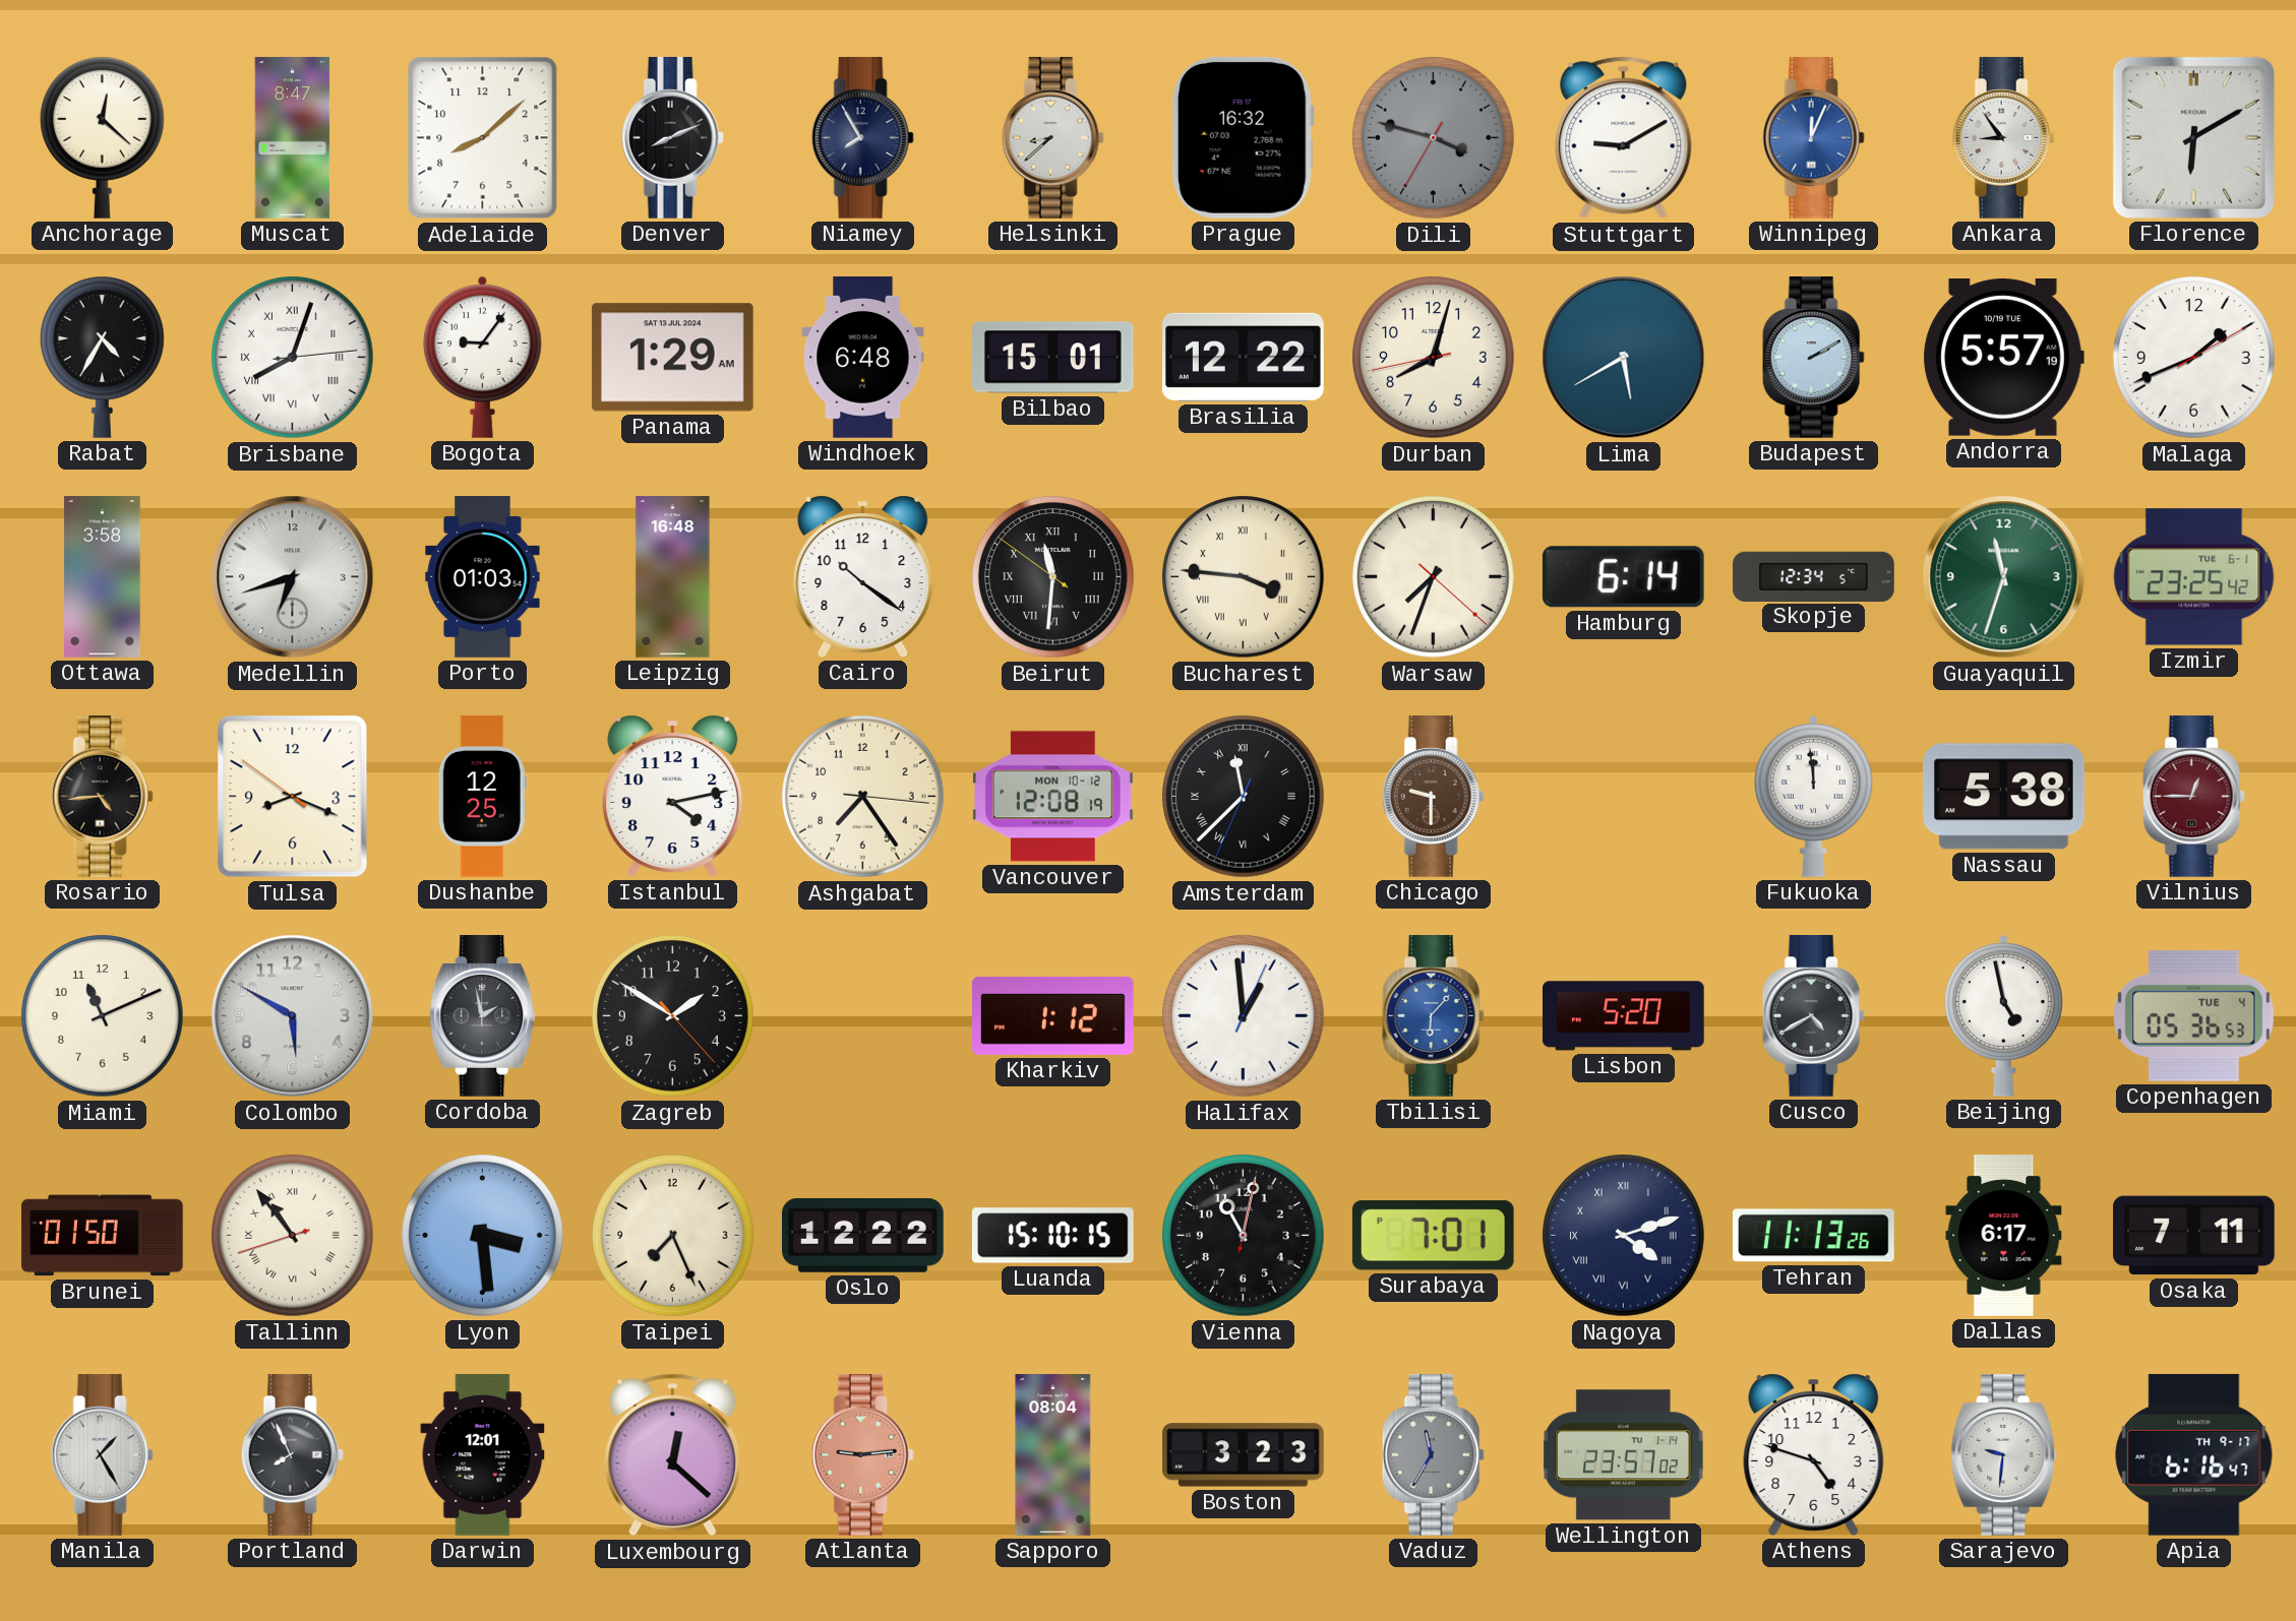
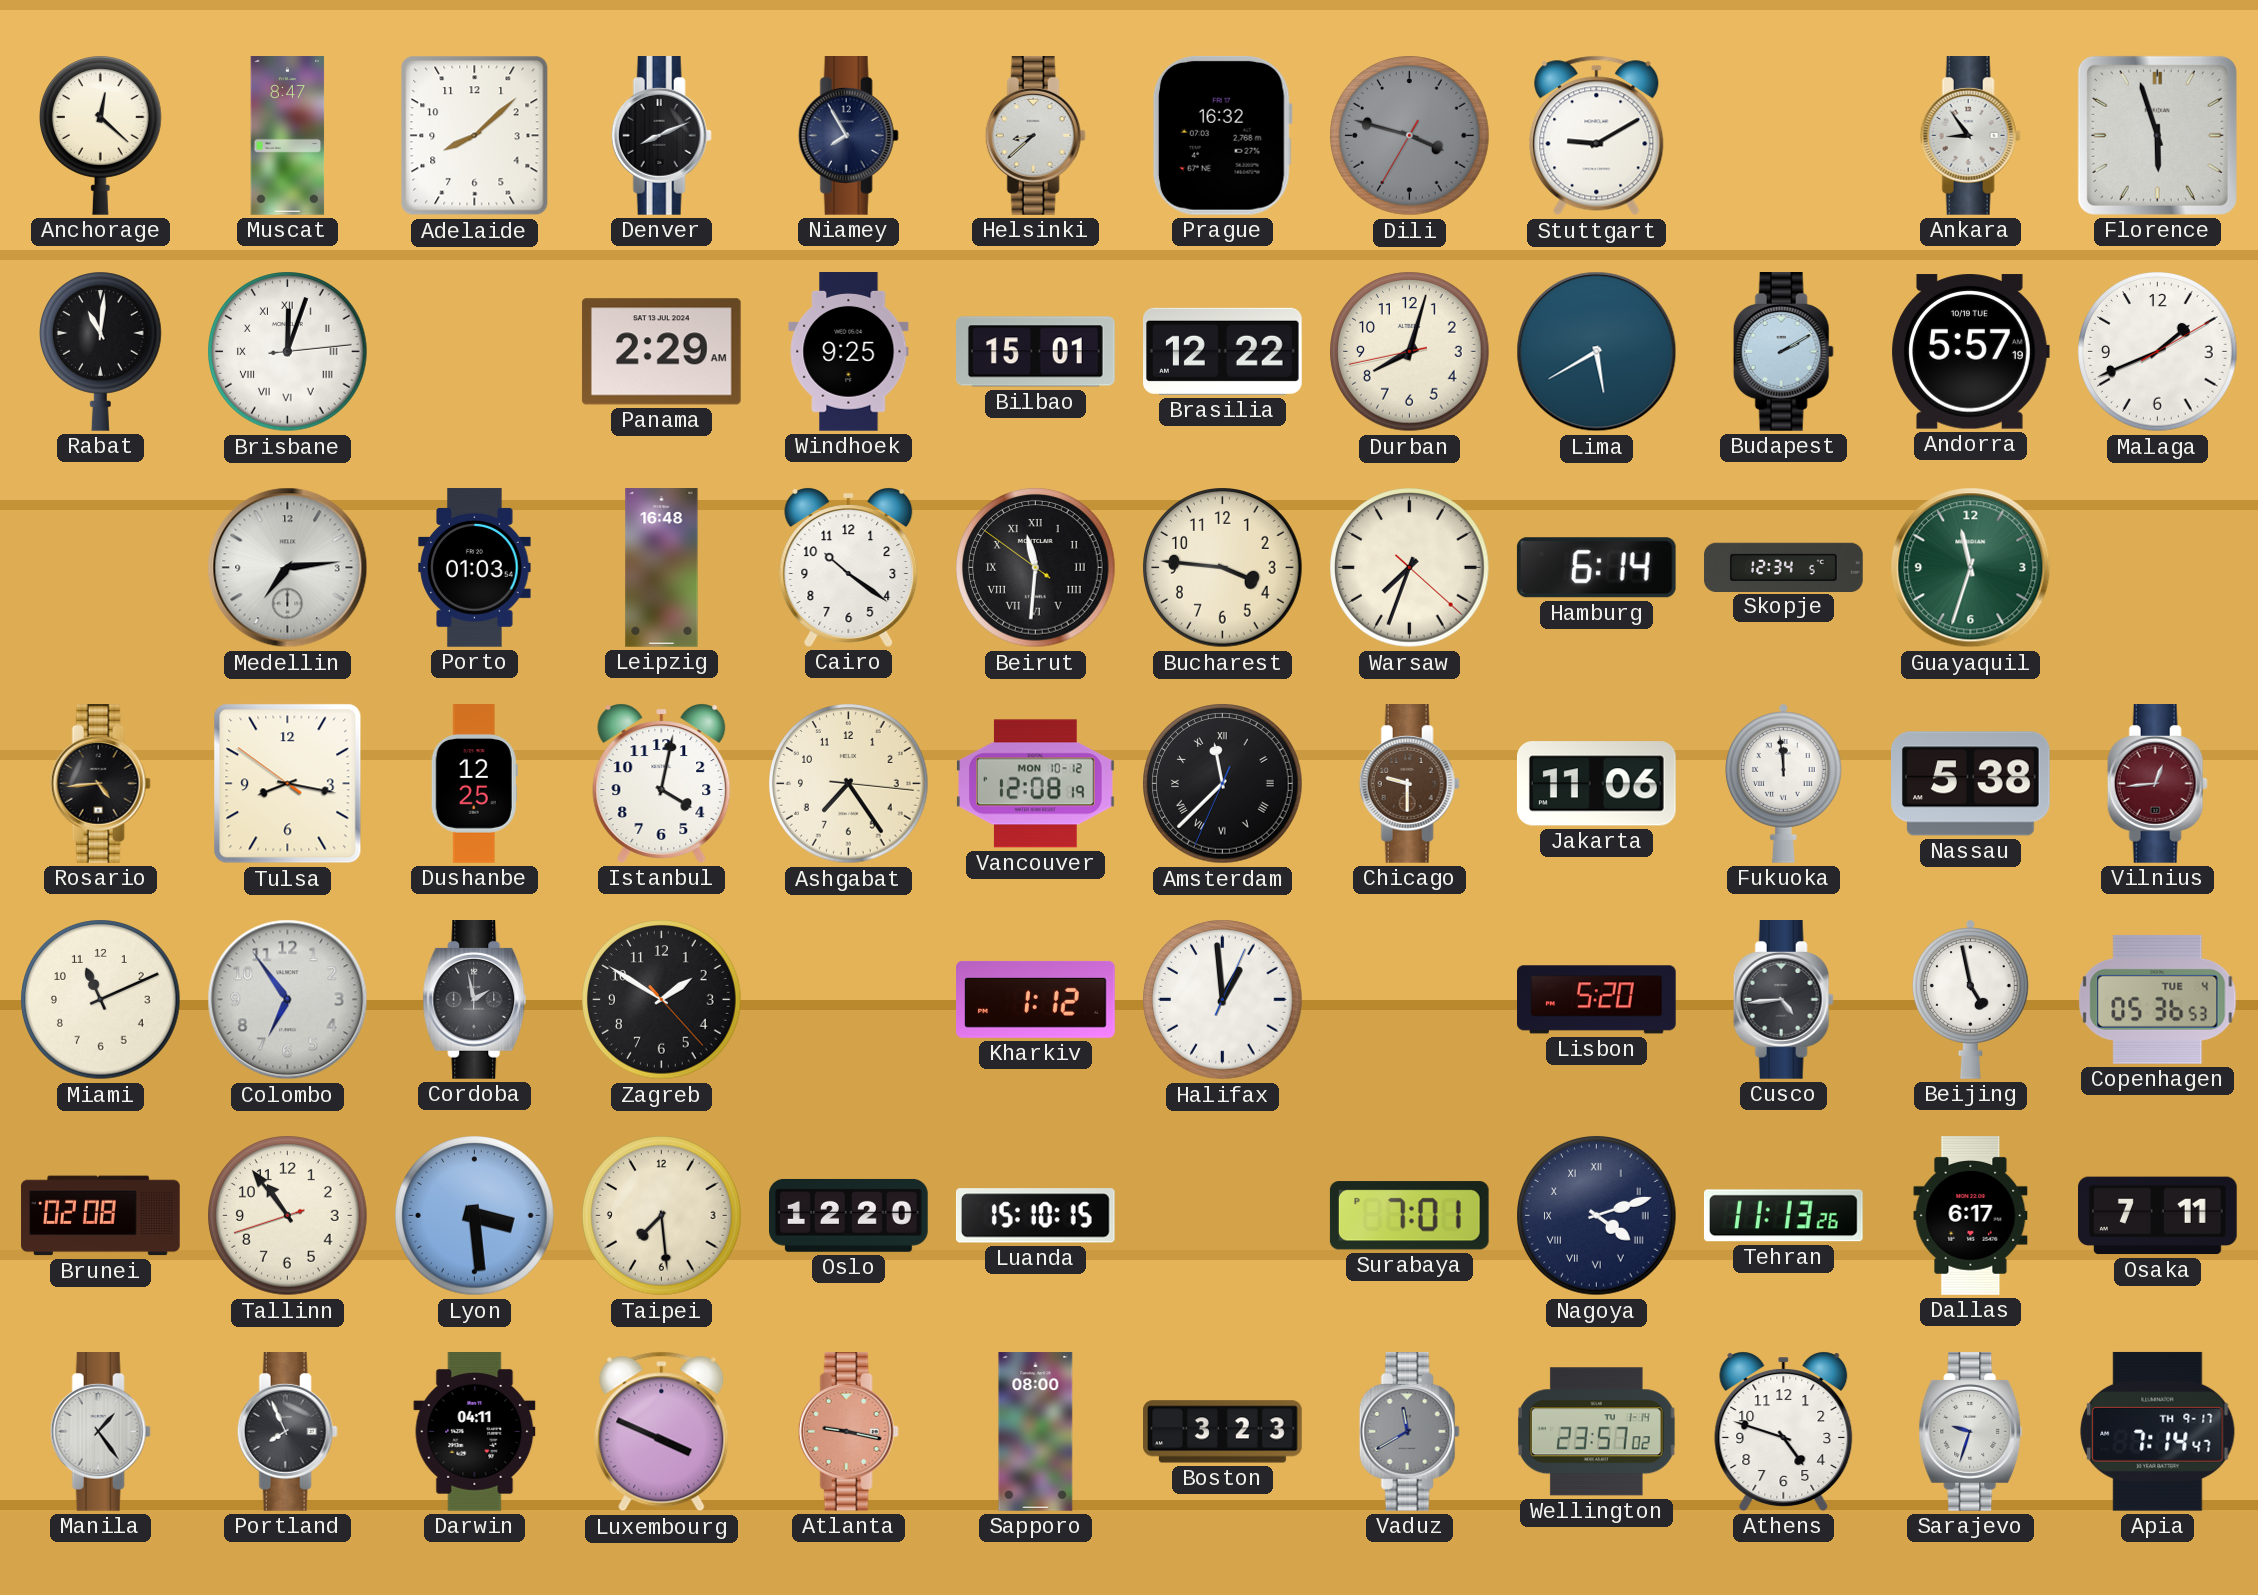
Winnipeg: 12:04 -> none (1813, 138)
Florence: 6:10 -> 5:57 (2157, 135)
Rabat: 4:35 -> 11:01 (101, 351)
Brisbane: 8:03 -> 12:03 (288, 352)
Bogota: 9:06 -> none (483, 357)
Panama: 1:29 -> 2:29 (661, 352)
Windhoek: 6:48 -> 9:25 (849, 352)
Ottawa: 3:58 -> none (103, 577)
Medellin: 6:42 -> 7:14 (288, 568)
Bucharest numerals: Roman -> Arabic (1223, 568)
Izmir: 23:25 -> none (2194, 577)
Tulsa: 8:18 -> 8:16 (288, 784)
Istanbul: 4:13 -> 4:02 (662, 783)
Jakarta: none -> 11:06 (1596, 784)
Vilnius: 12:45 -> 12:44 (2157, 784)
Colombo: 5:50 -> 6:54 (288, 1000)
Tbilisi: 6:07 -> none (1433, 1016)
Cusco: 4:40 -> 4:44 (1783, 1000)
Brunei: 01:50 -> 02:08 (101, 1216)
Tallinn numerals: Roman -> Arabic (288, 1216)
Taipei: 7:26 -> 7:29 (662, 1216)
Oslo: 12:22 -> 12:20 (849, 1215)
Vienna: 11:02 -> none (1244, 1236)
Manila: 1:25 -> 1:24 (100, 1432)
Darwin: 12:01 -> 04:11 (475, 1432)
Luxembourg: 12:22 -> 3:49 (662, 1432)
Atlanta: 9:14 -> 9:17 (848, 1432)
Sapporo: 08:04 -> 08:00 (1036, 1432)
Vaduz: 11:35 -> 11:40 (1409, 1432)
Sarajevo: 9:31 -> 9:33 (1971, 1432)
Apia: 6:16 -> 7:14 (2158, 1431)
